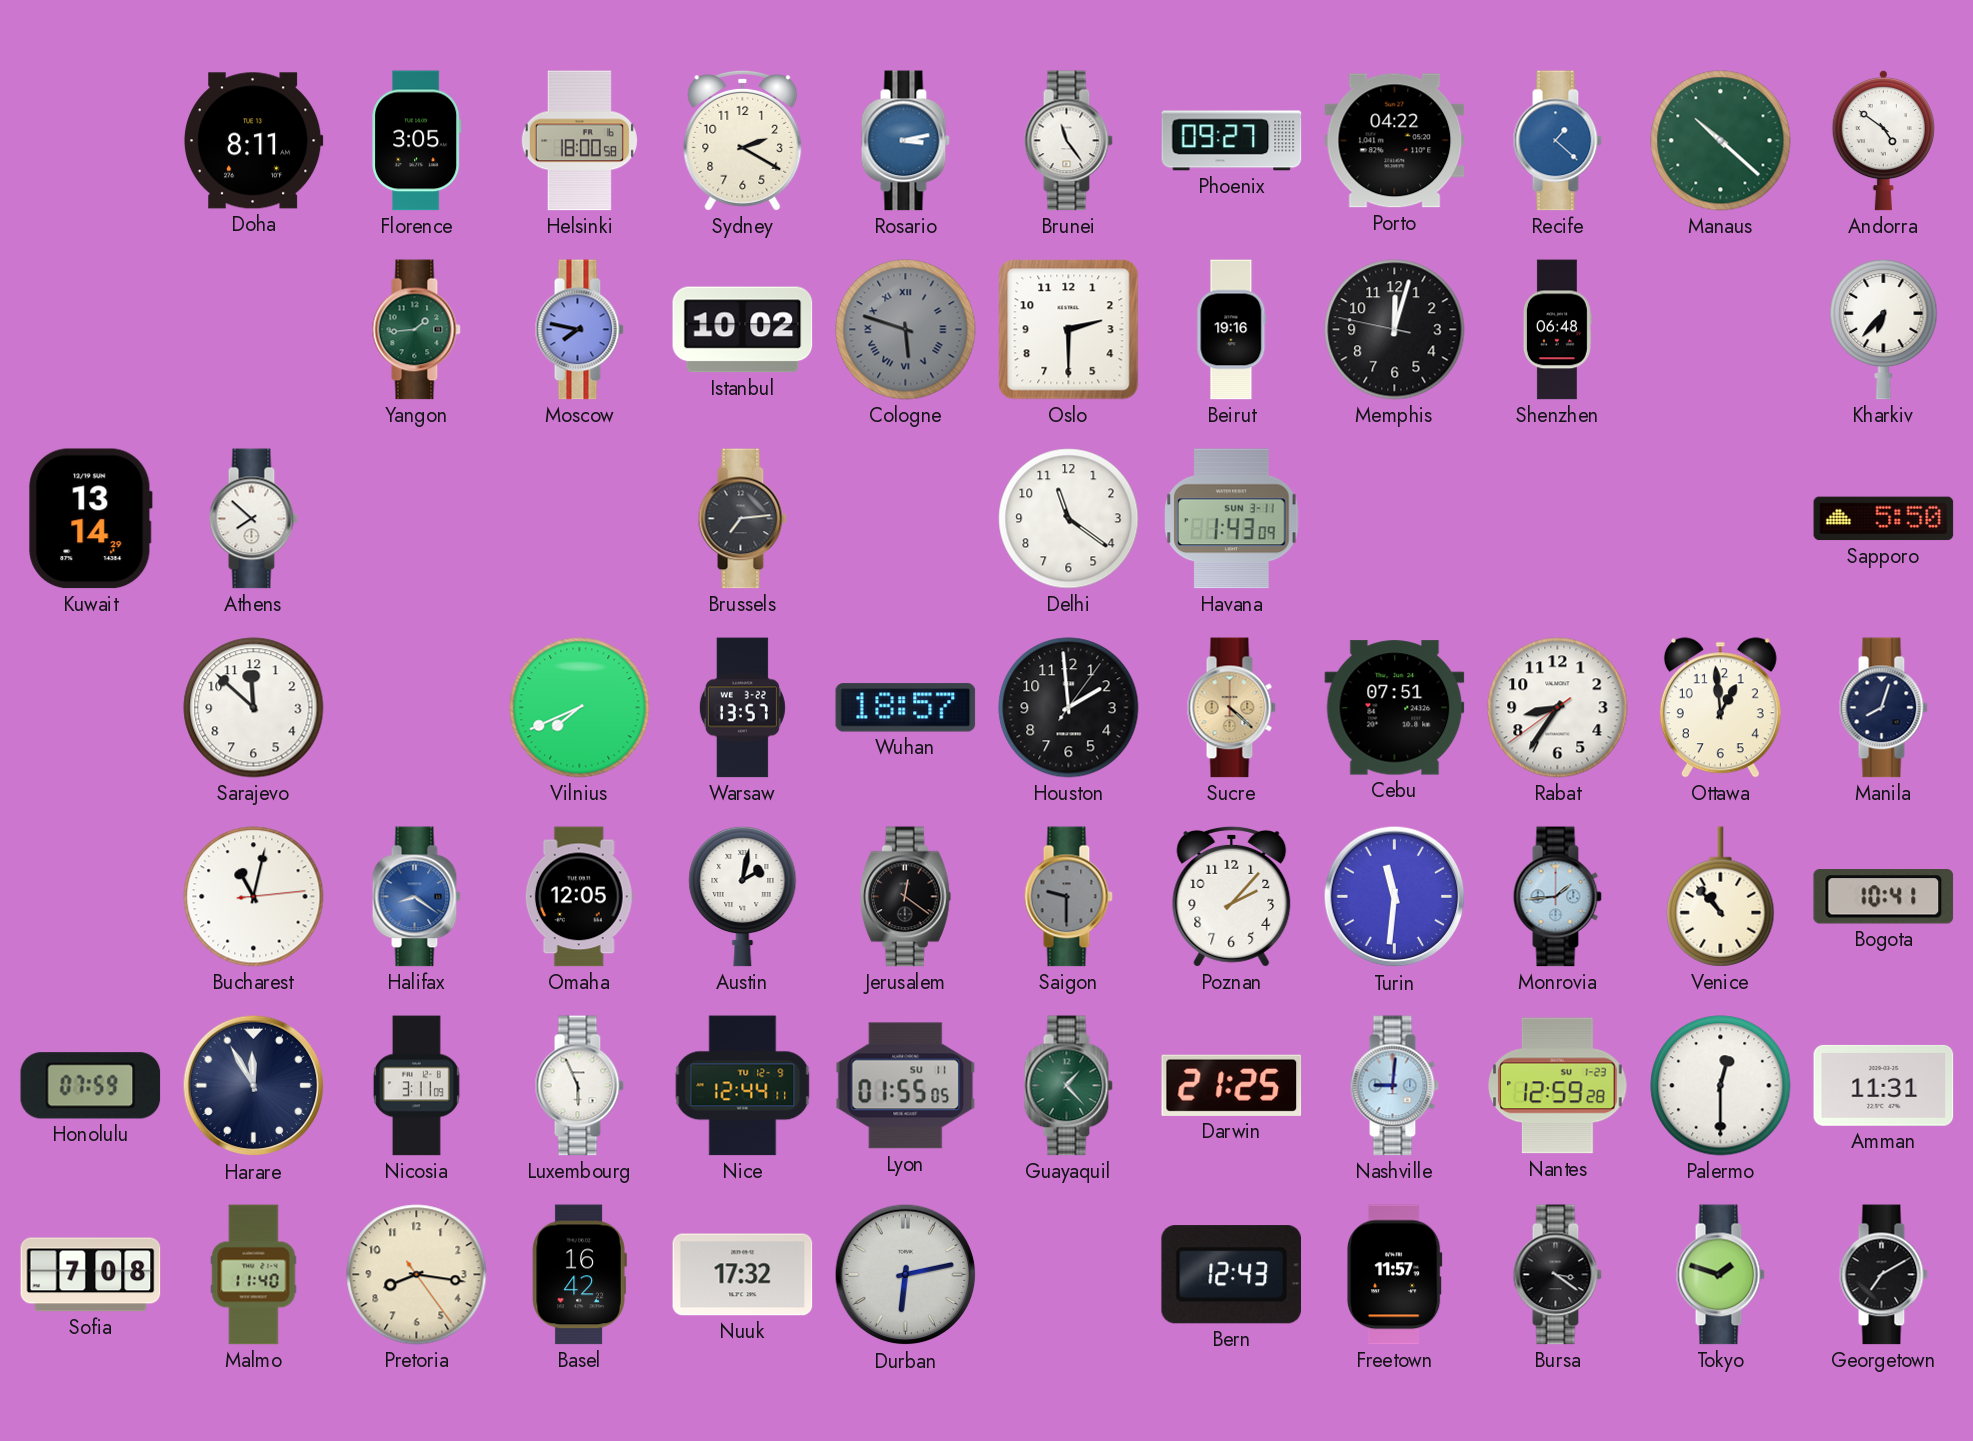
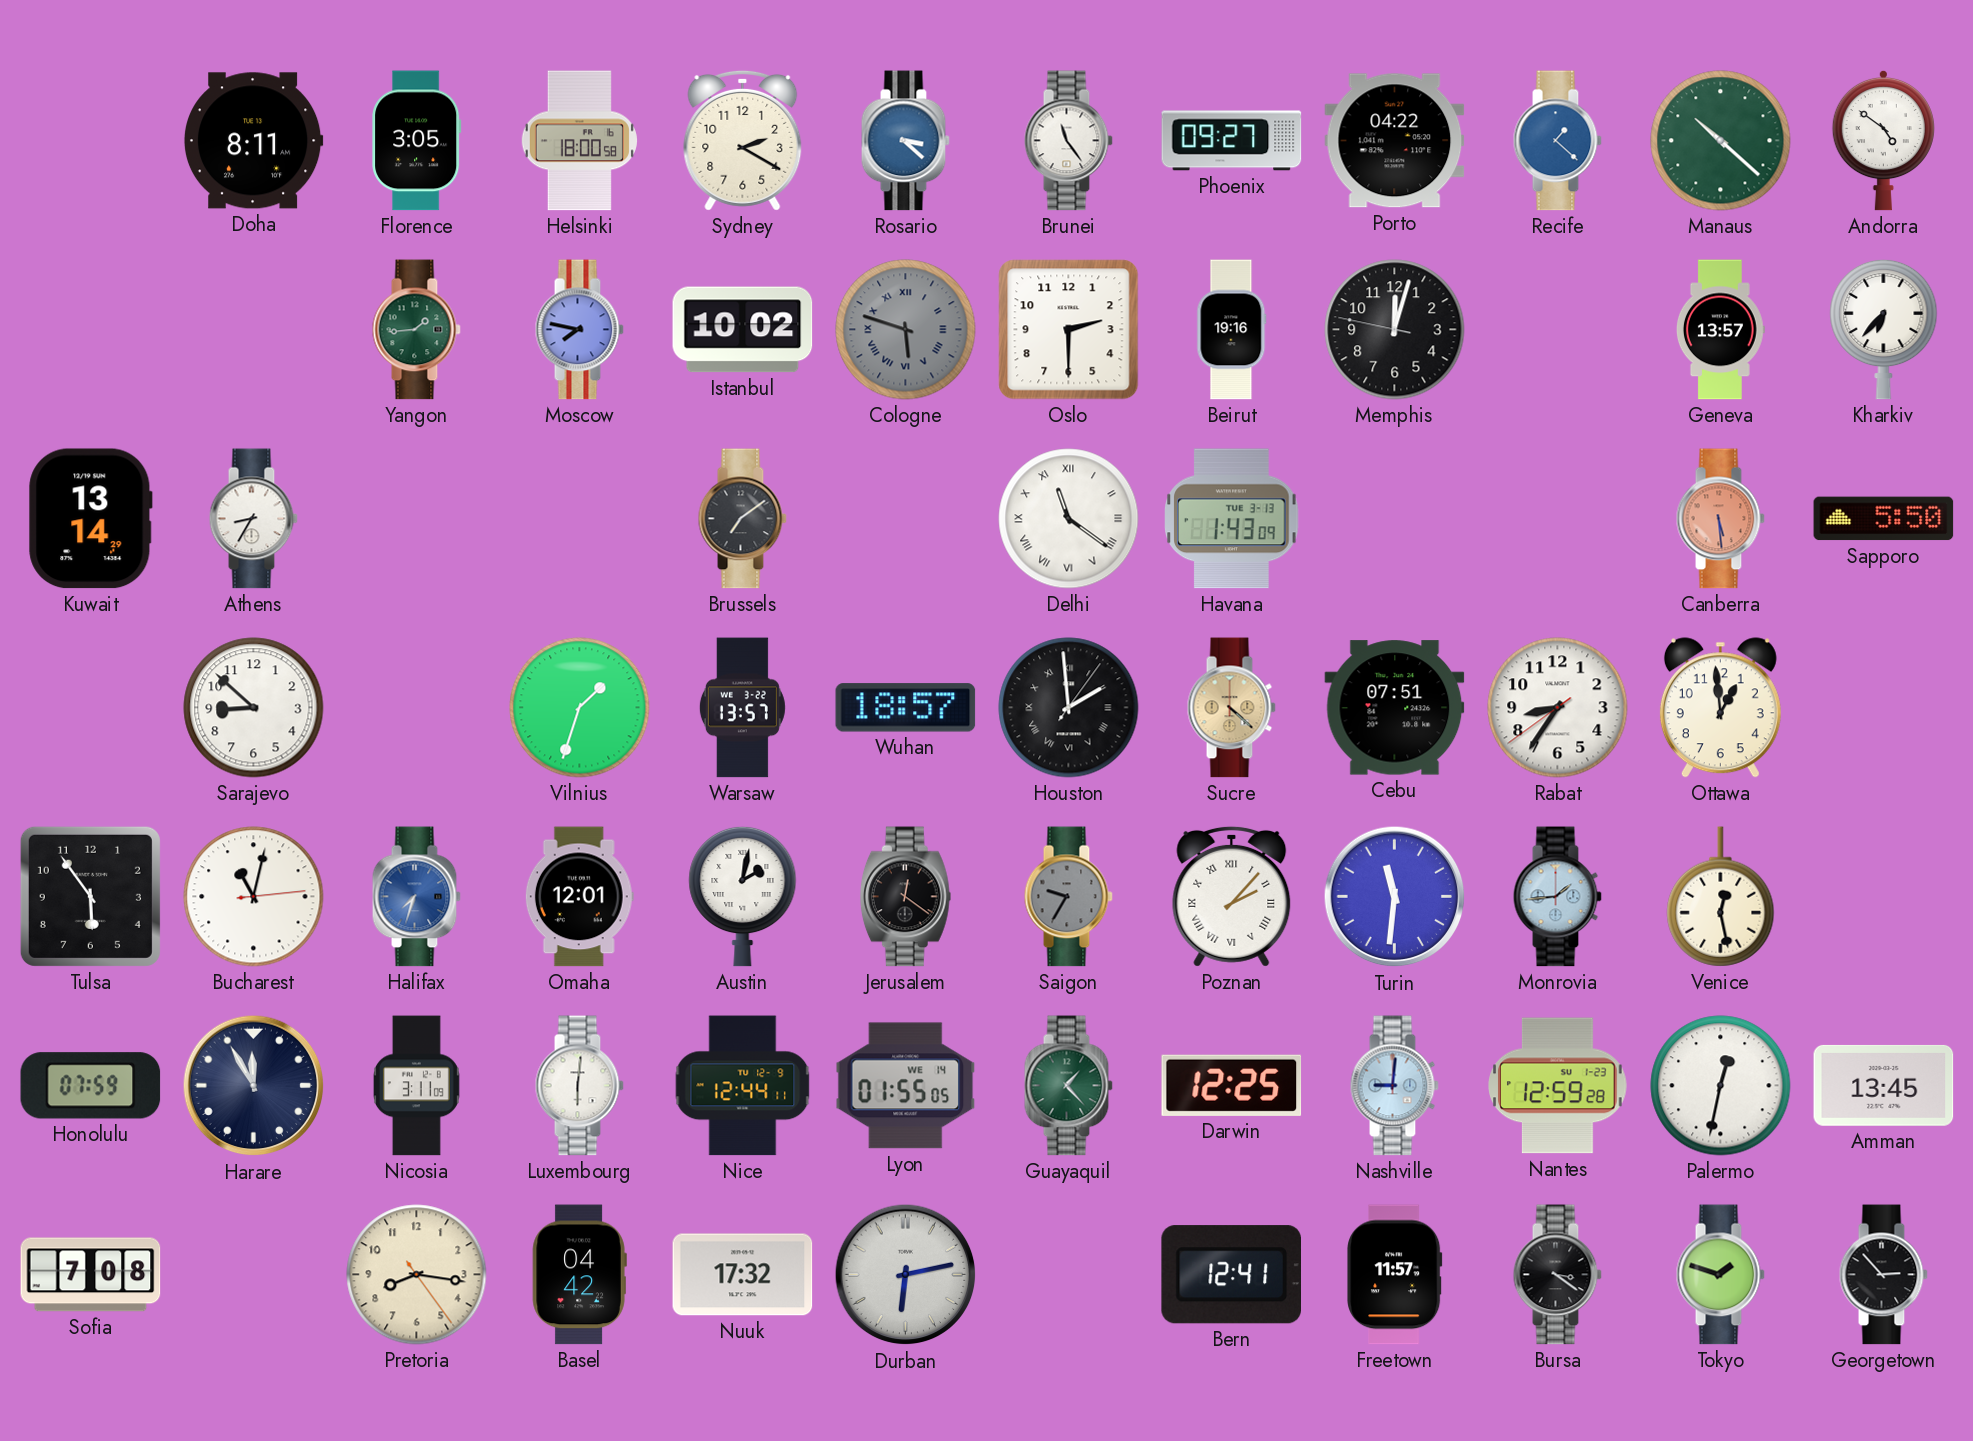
Rosario: 3:13 -> 3:22 (905, 141)
Shenzhen: 06:48 -> none (1557, 330)
Geneva: none -> 13:57 (1720, 330)
Athens: 7:52 -> 8:35 (253, 519)
Brussels: 7:14 -> 7:09 (742, 519)
Delhi numerals: Arabic -> Roman (1069, 519)
Havana date: SUN 3-11 -> TUE 3-13 (1232, 519)
Canberra: none -> 5:29 (1720, 519)
Sarajevo: 11:52 -> 8:52 (254, 708)
Vilnius: 7:41 -> 1:33 (580, 708)
Houston numerals: Arabic -> Roman (1069, 708)
Manila: 8:03 -> none (1883, 708)
Tulsa: none -> 5:54 (90, 896)
Halifax: 8:21 -> 7:33 (416, 897)
Omaha: 12:05 -> 12:01 (579, 897)
Saigon: 9:30 -> 9:35 (1068, 897)
Poznan numerals: Arabic -> Roman (1232, 896)
Venice: 10:53 -> 12:28 (1721, 897)
Bogota: 10:41 -> none (1884, 897)
Luxembourg: 5:56 -> 6:01 (579, 1086)
Lyon date: SU 11 -> WE 14 (906, 1086)
Darwin: 21:25 -> 12:25 (1232, 1085)
Palermo: 12:30 -> 12:32 (1721, 1086)
Amman: 11:31 -> 13:45 (1884, 1085)
Malmo: 11:40 -> none (254, 1275)
Basel: 16:42 -> 04:42 (579, 1275)
Bern: 12:43 -> 12:41 (1231, 1275)
Georgetown: 7:10 -> 2:53 (1883, 1275)
